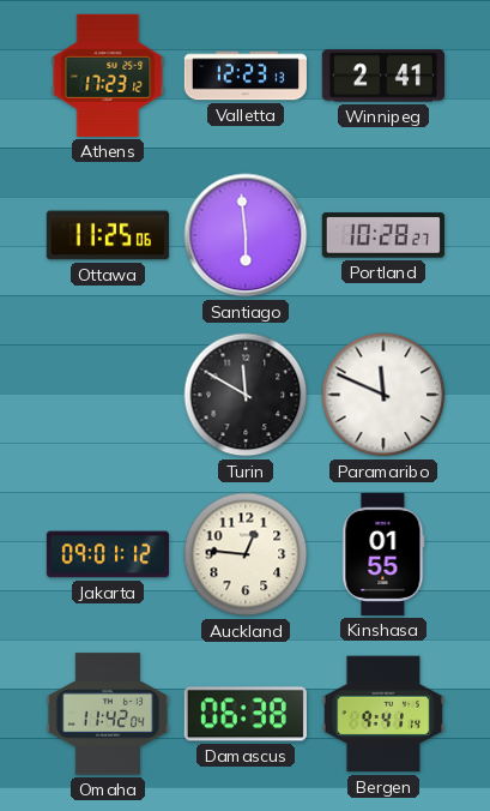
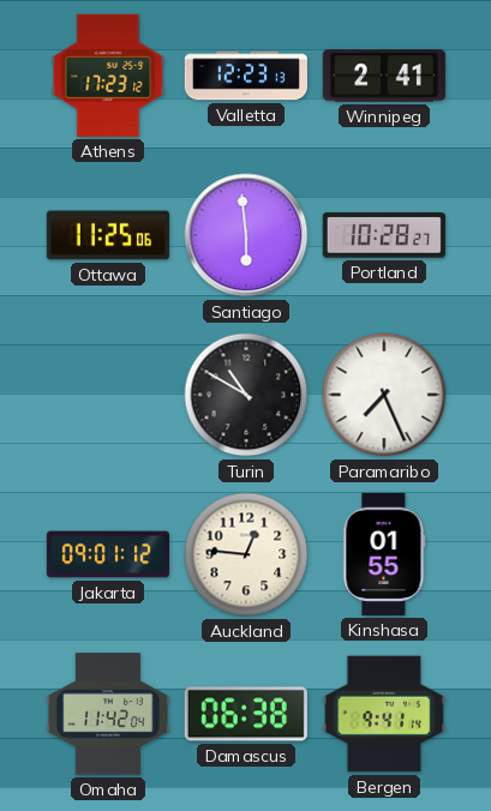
Turin: 11:50 -> 10:50 (246, 395)
Paramaribo: 11:49 -> 7:26 (384, 395)
